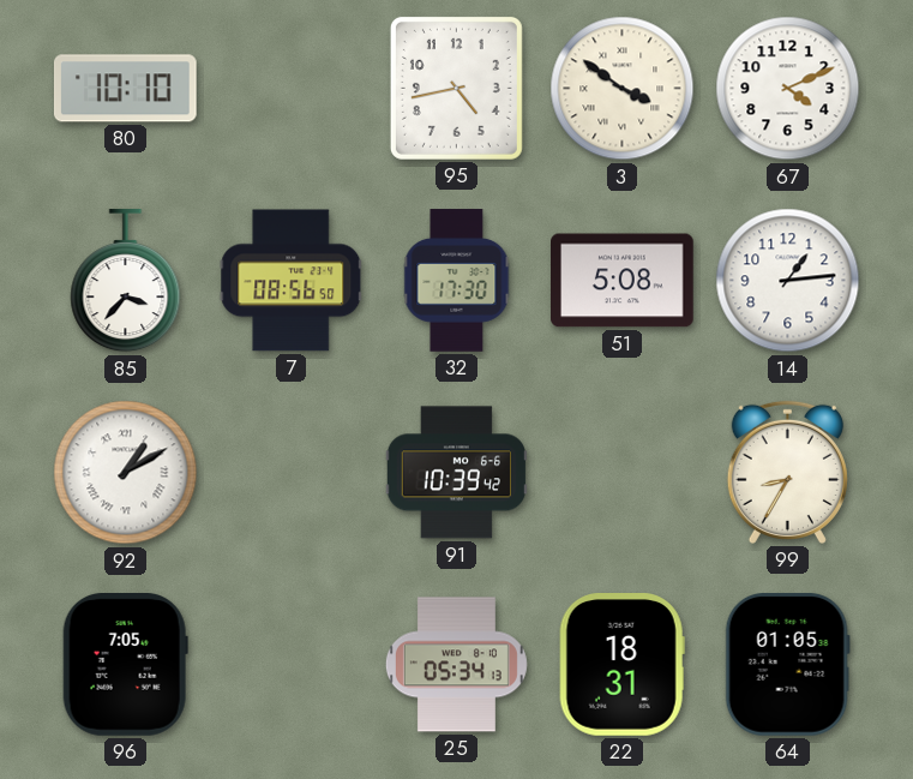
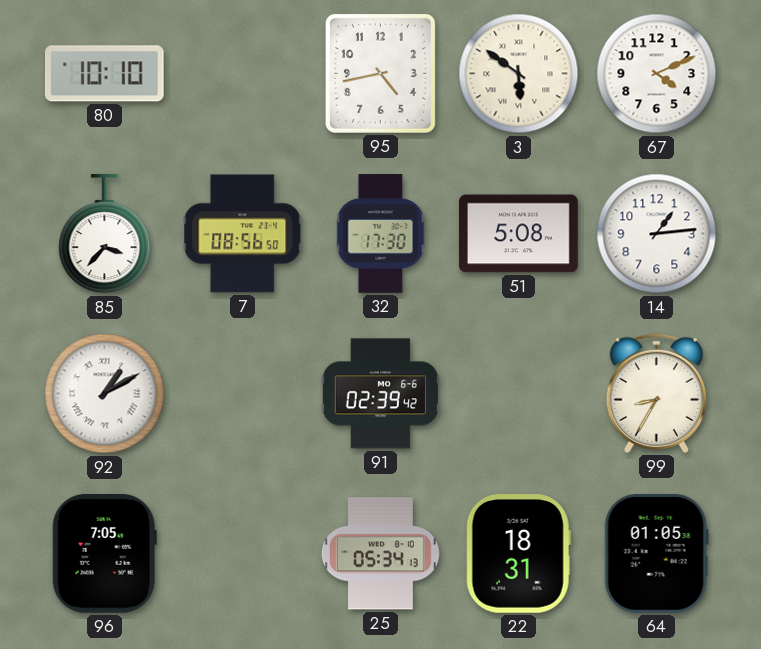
3: 3:51 -> 5:51 (519, 74)
91: 10:39 -> 02:39 (380, 394)
